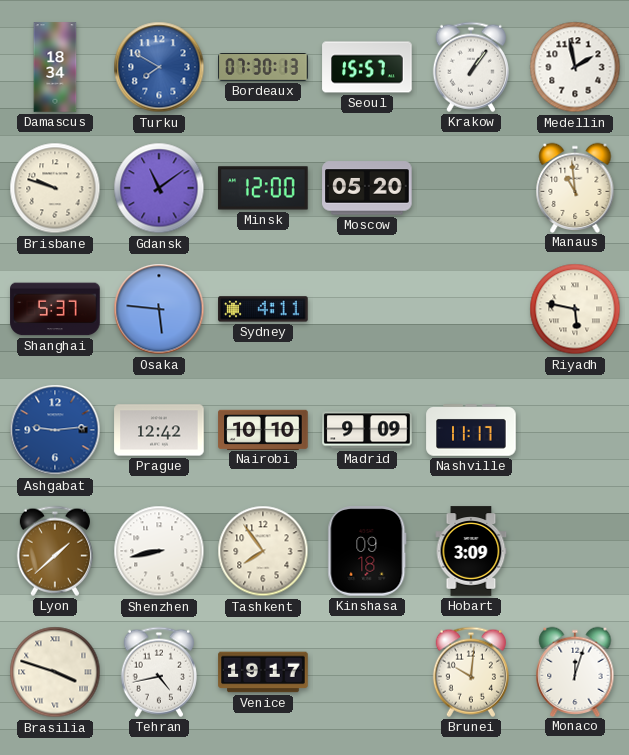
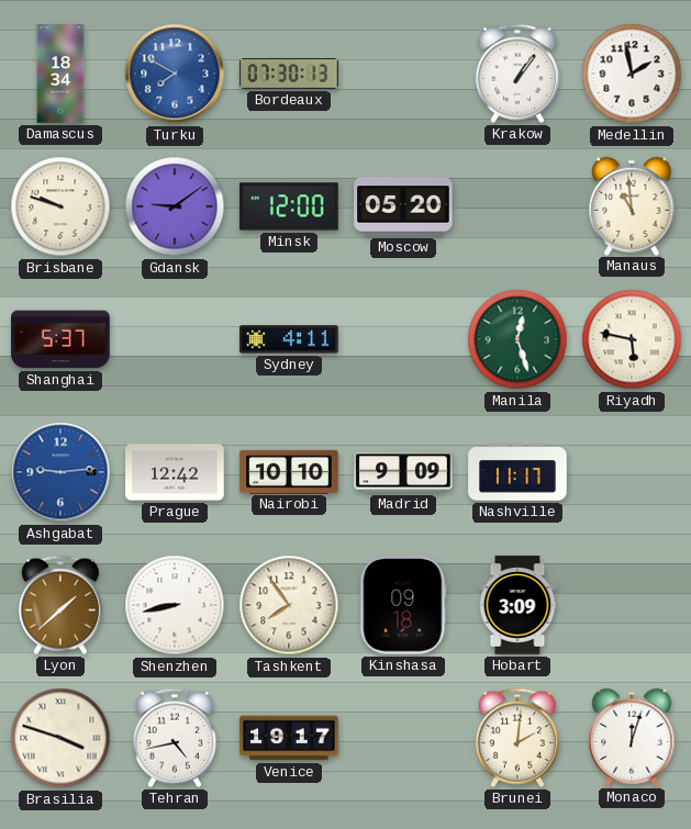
Seoul: 15:57 -> none (367, 67)
Gdansk: 11:09 -> 9:09 (175, 206)
Osaka: 5:46 -> none (159, 309)
Manila: none -> 12:27 (517, 339)
Brunei: 10:01 -> 2:01 (517, 738)
